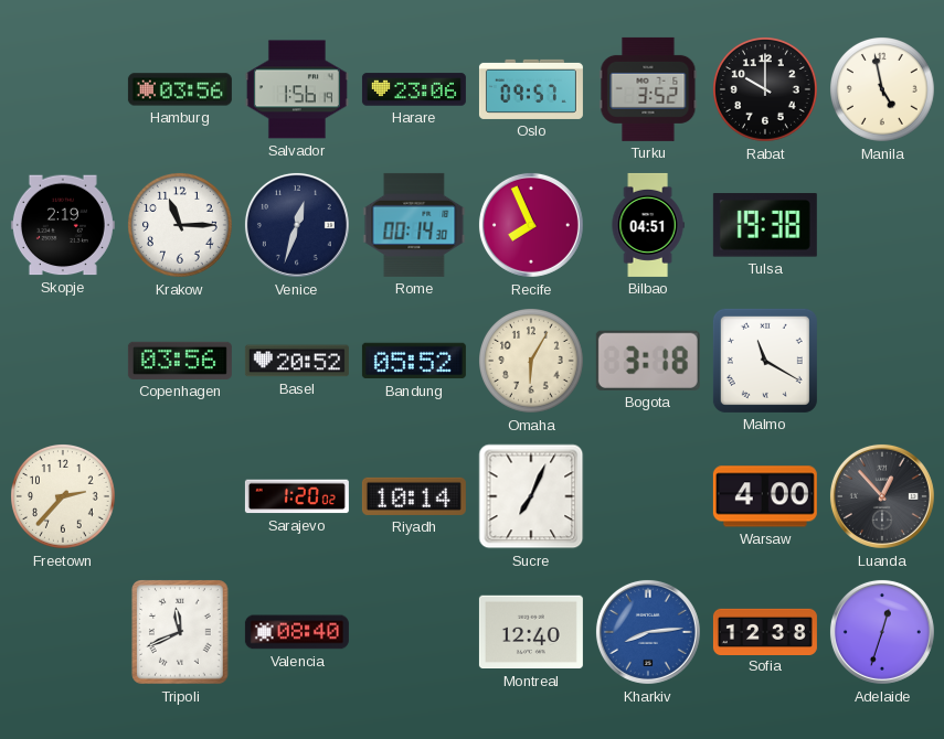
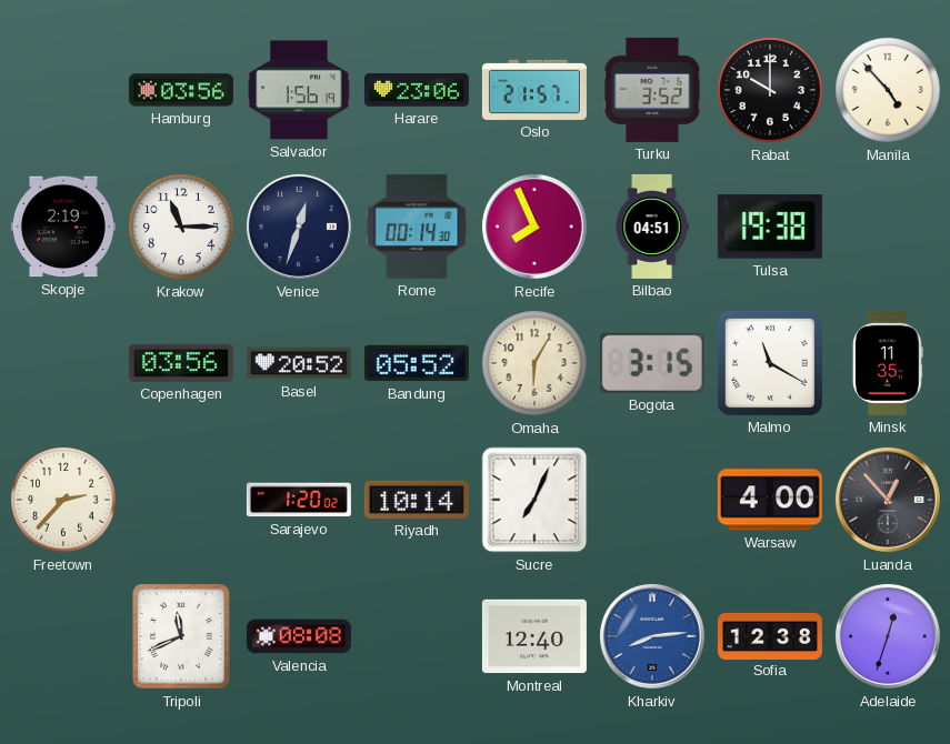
Oslo: 09:57 -> 21:57 (534, 90)
Manila: 4:58 -> 4:53 (889, 91)
Bogota: 3:18 -> 3:15 (652, 363)
Minsk: none -> 11:35 (888, 363)
Valencia: 08:40 -> 08:08 (299, 636)
